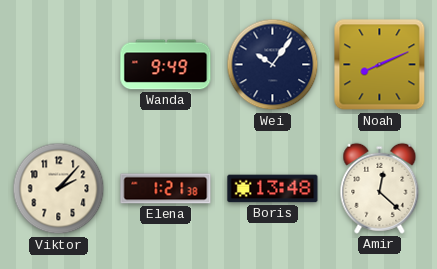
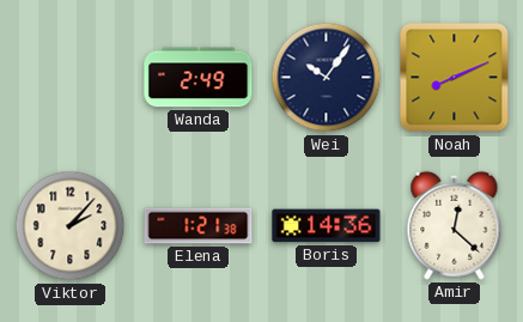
Wanda: 9:49 -> 2:49 (199, 78)
Boris: 13:48 -> 14:36 (327, 226)
